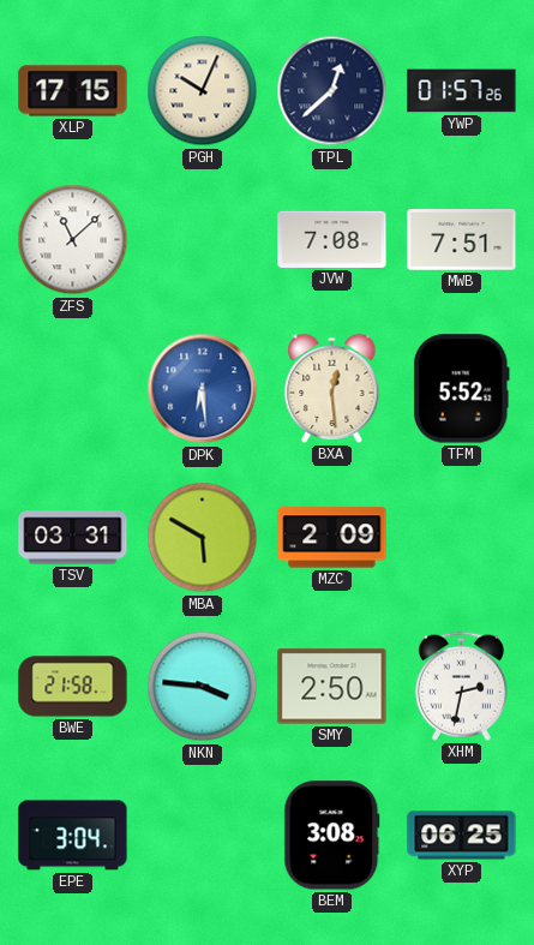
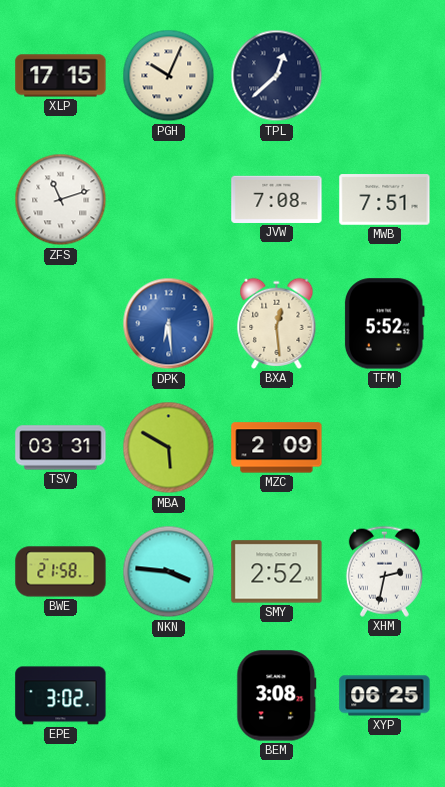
YWP: 01:57 -> none (462, 91)
ZFS: 11:08 -> 11:12 (61, 200)
SMY: 2:50 -> 2:52 (277, 572)
EPE: 3:04 -> 3:02 (61, 696)
